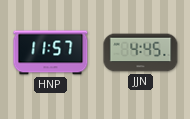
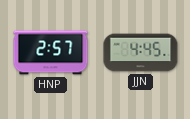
HNP: 11:57 -> 2:57 (51, 53)
